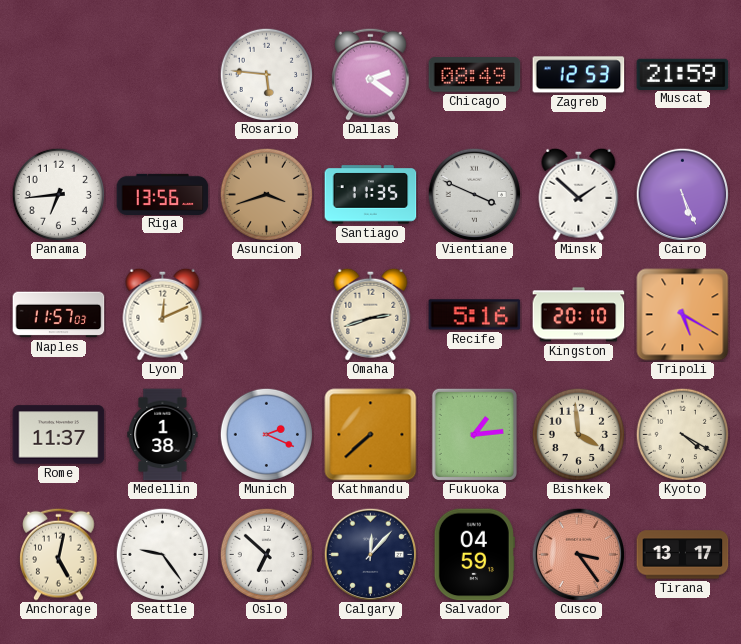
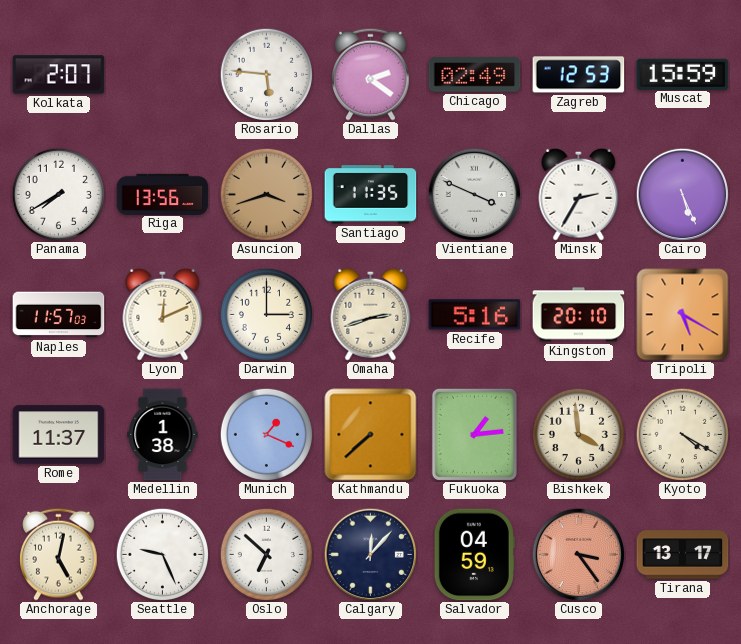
Kolkata: none -> 2:07 (59, 75)
Chicago: 08:49 -> 02:49 (475, 75)
Muscat: 21:59 -> 15:59 (683, 74)
Panama: 6:44 -> 7:40 (58, 194)
Minsk: 1:52 -> 2:35 (579, 194)
Darwin: none -> 3:00 (266, 314)
Munich: 2:19 -> 1:19 (266, 434)
Seattle: 9:24 -> 9:26 (162, 554)
